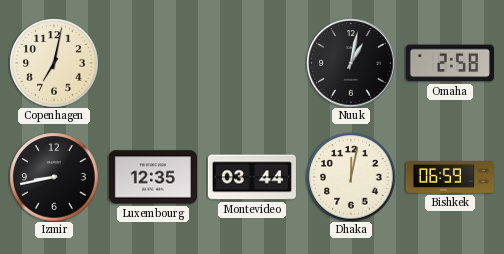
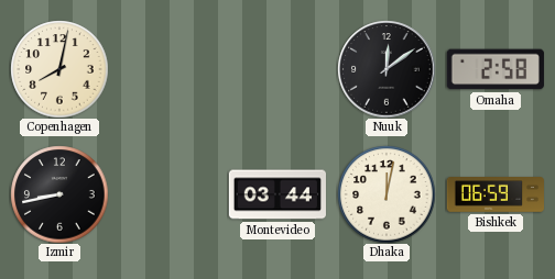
Copenhagen: 7:02 -> 8:02 (59, 69)
Nuuk: 1:02 -> 12:09 (387, 69)
Luxembourg: 12:35 -> none (153, 177)
